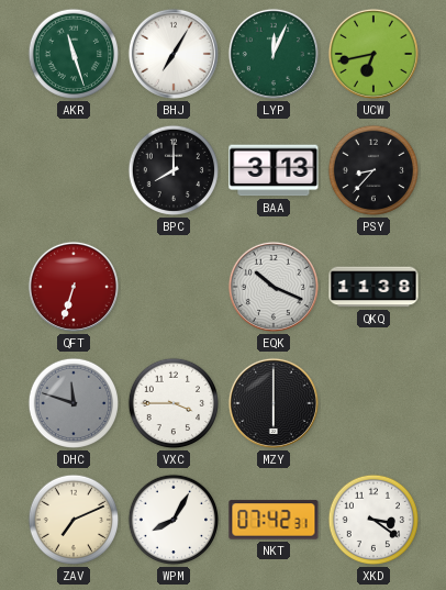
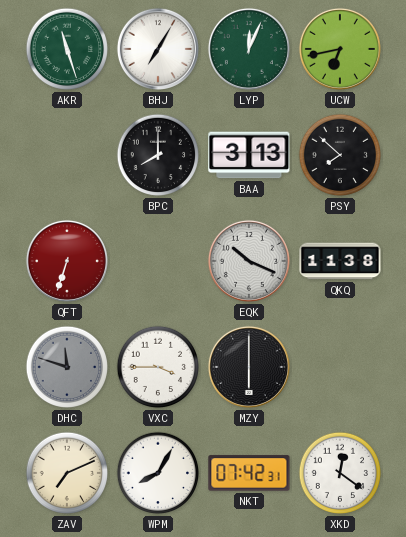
PSY: 8:37 -> 7:52 (340, 155)
XKD: 3:21 -> 12:21 (340, 473)
